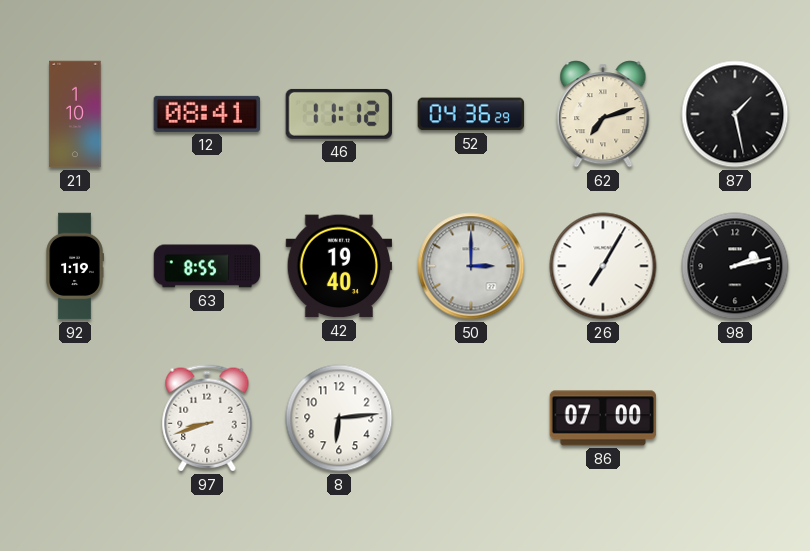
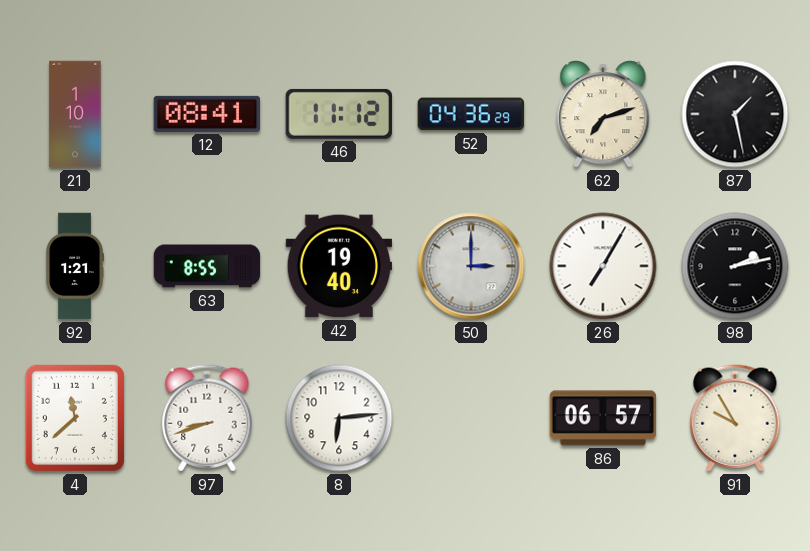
92: 1:19 -> 1:21 (75, 266)
4: none -> 11:38 (75, 418)
86: 07:00 -> 06:57 (603, 418)
91: none -> 9:55 (735, 418)
